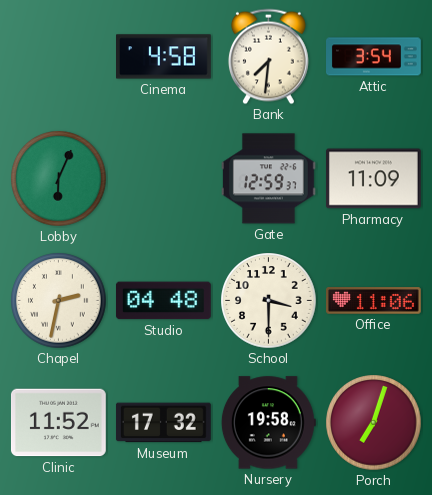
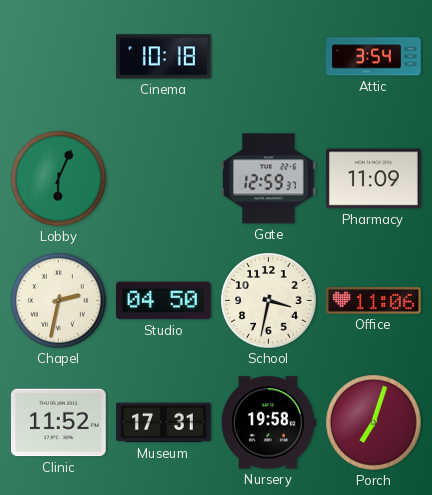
Cinema: 4:58 -> 10:18 (164, 57)
Bank: 7:31 -> none (268, 57)
Studio: 04:48 -> 04:50 (163, 301)
School: 3:30 -> 3:32 (269, 301)
Museum: 17:32 -> 17:31 (163, 423)
